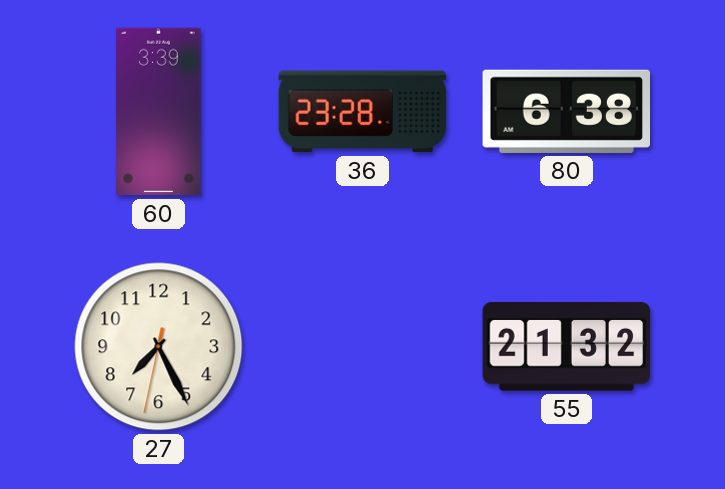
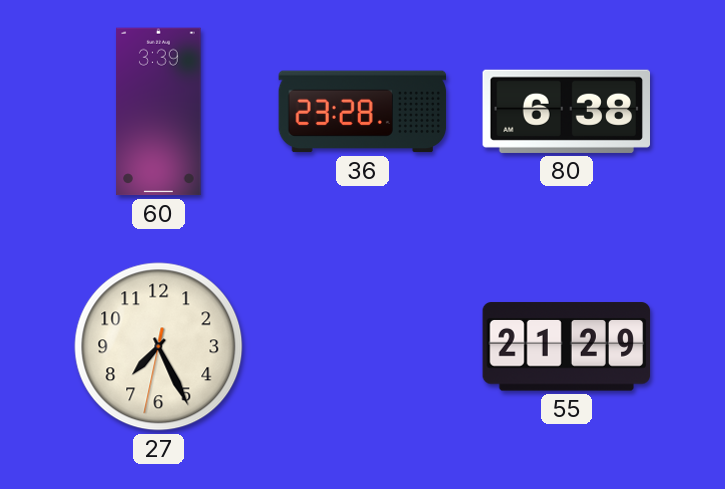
55: 21:32 -> 21:29 (567, 347)
